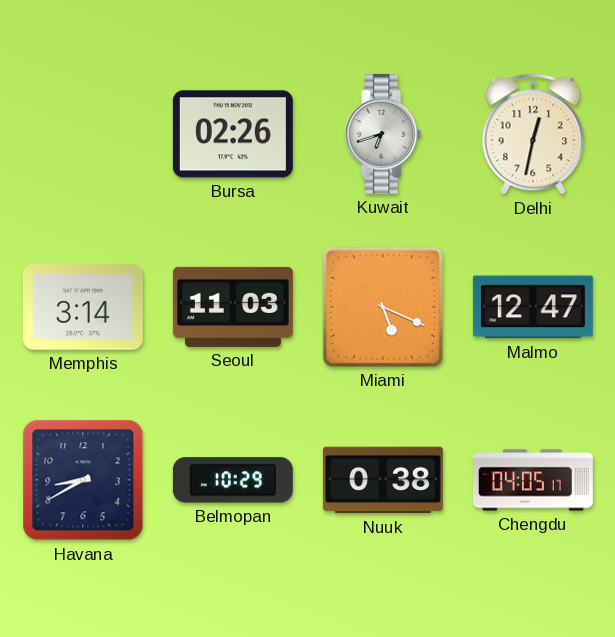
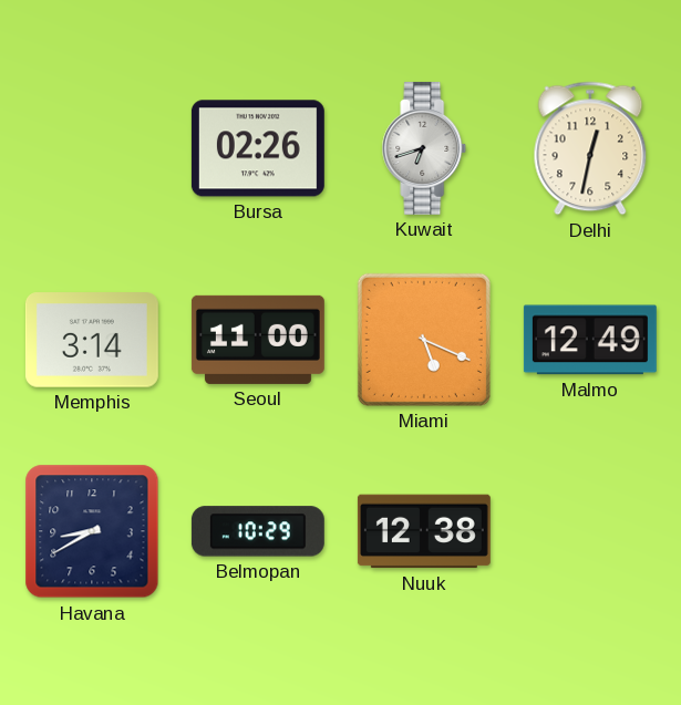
Seoul: 11:03 -> 11:00 (258, 340)
Malmo: 12:47 -> 12:49 (590, 340)
Nuuk: 0:38 -> 12:38 (424, 531)
Chengdu: 04:05 -> none (533, 480)
